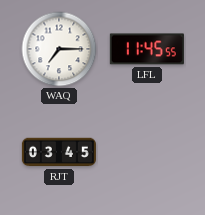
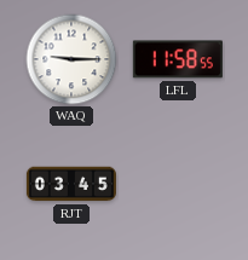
WAQ: 7:15 -> 9:15 (71, 59)
LFL: 11:45 -> 11:58 (178, 59)
